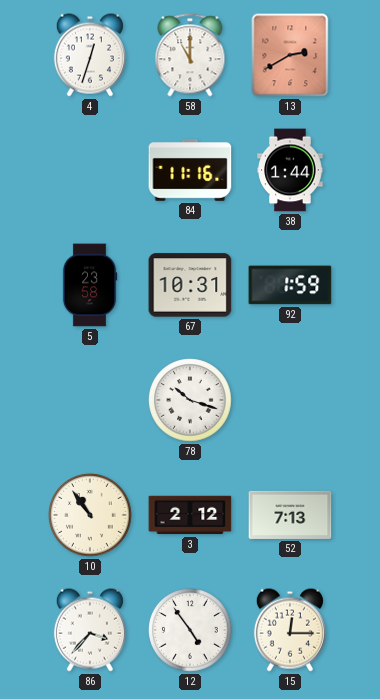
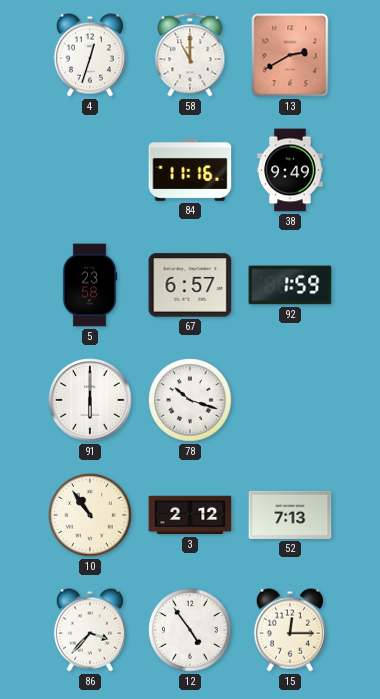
38: 1:44 -> 9:49 (290, 170)
67: 10:31 -> 6:57 (190, 285)
91: none -> 6:00 (90, 400)
